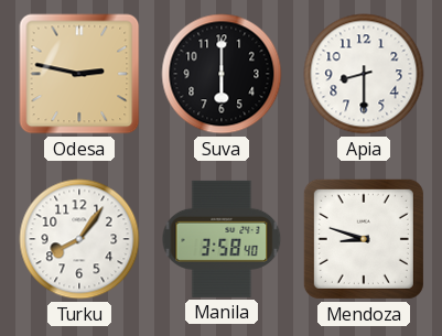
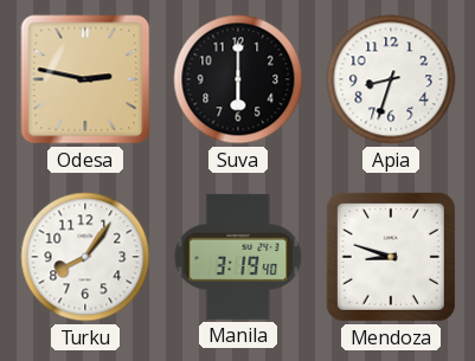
Apia: 8:30 -> 8:33 (391, 79)
Manila: 3:58 -> 3:19 (238, 257)
